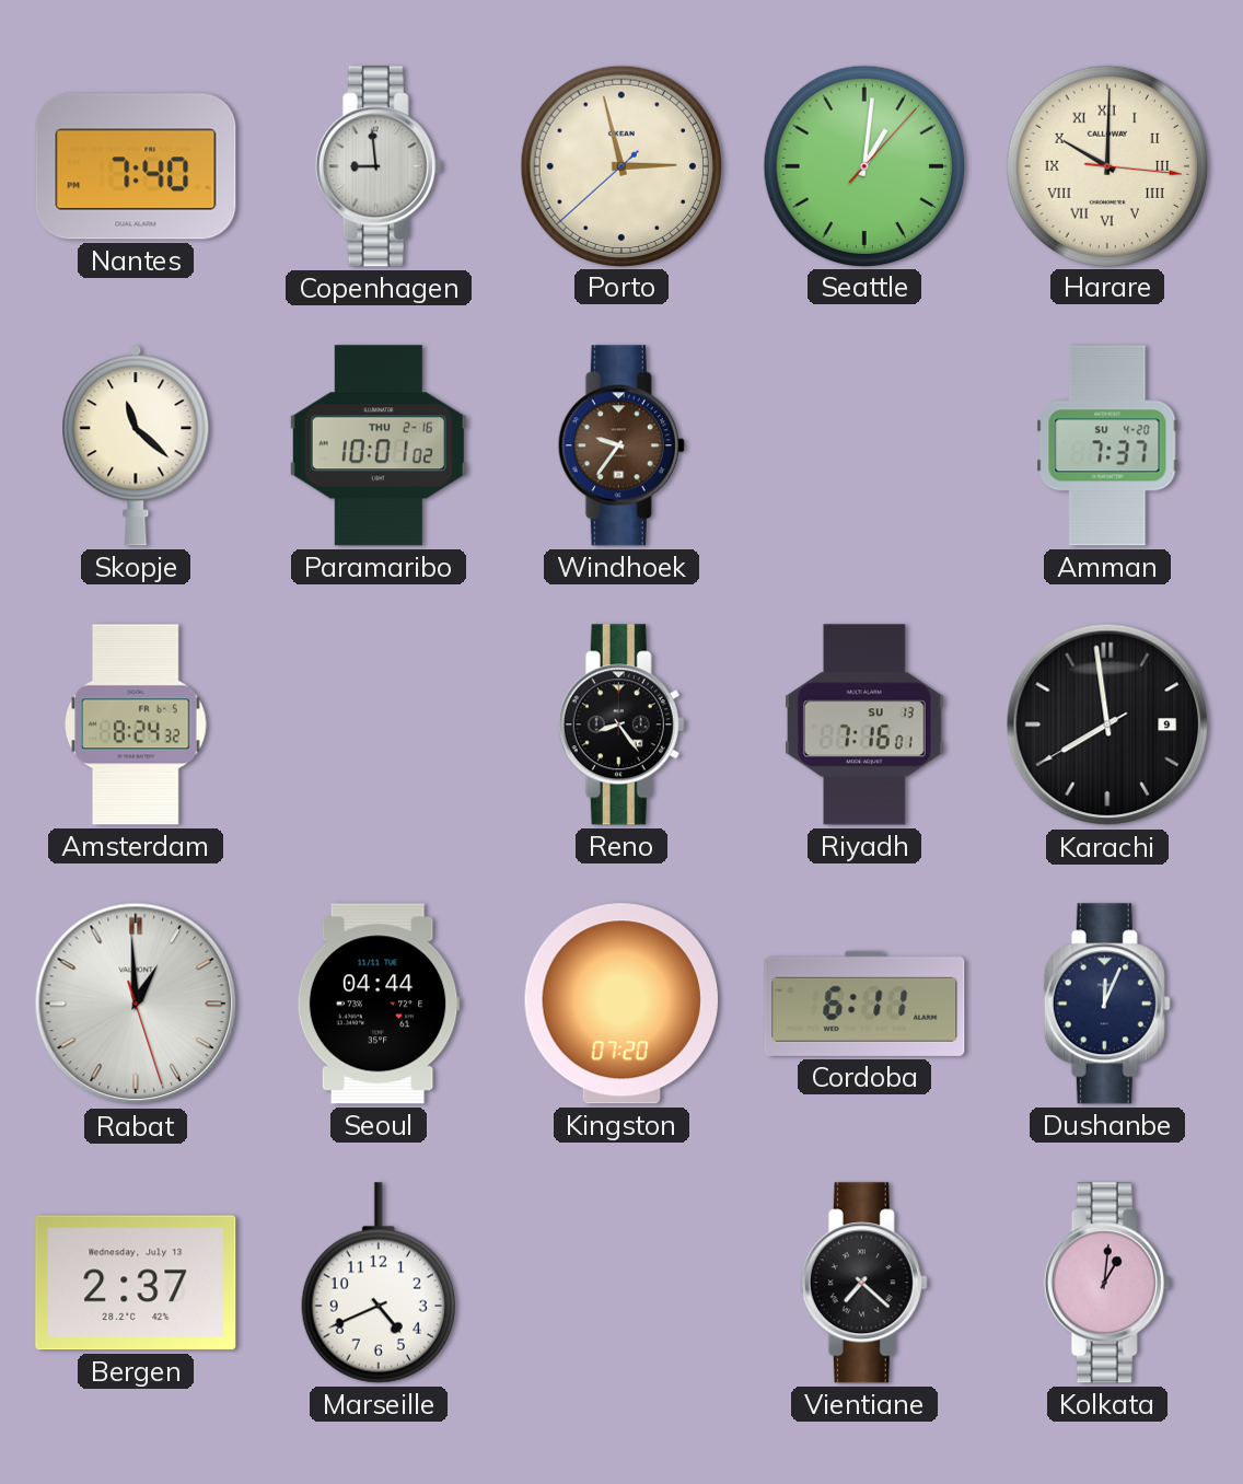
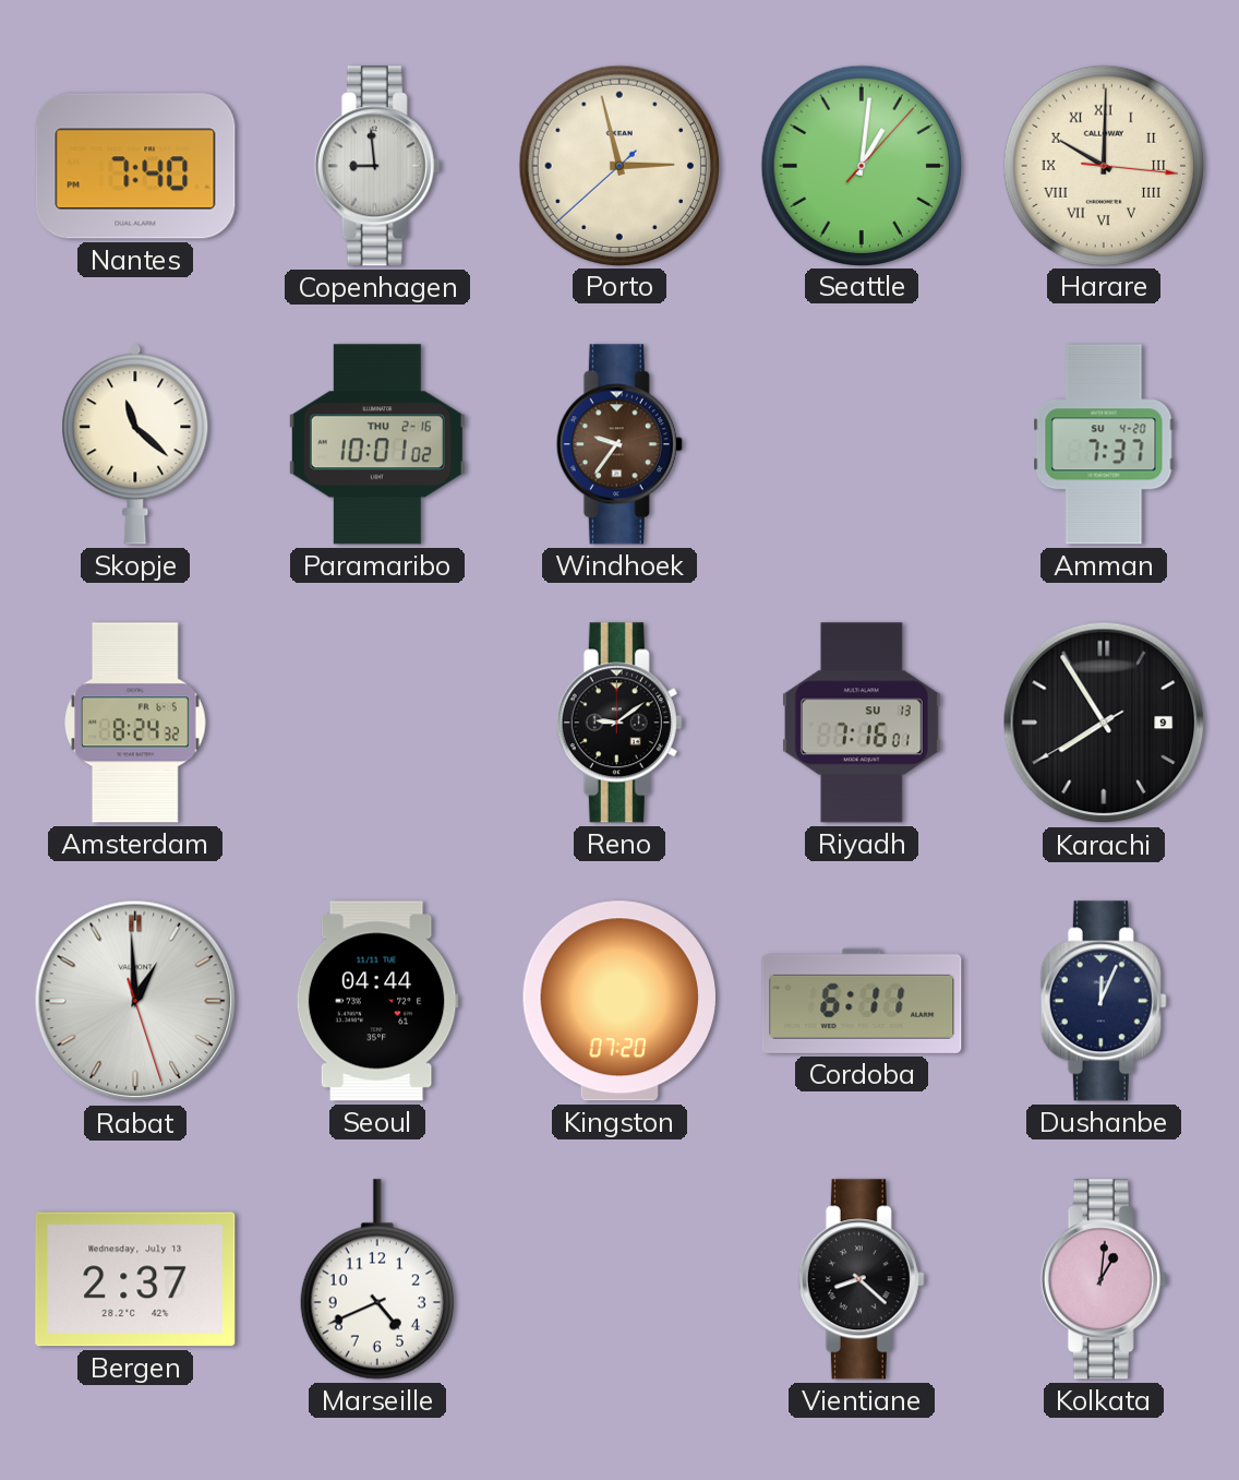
Reno: 8:24 -> 9:09 (619, 723)
Karachi: 7:58 -> 7:54 (1104, 723)
Vientiane: 7:22 -> 8:22 (862, 1279)
